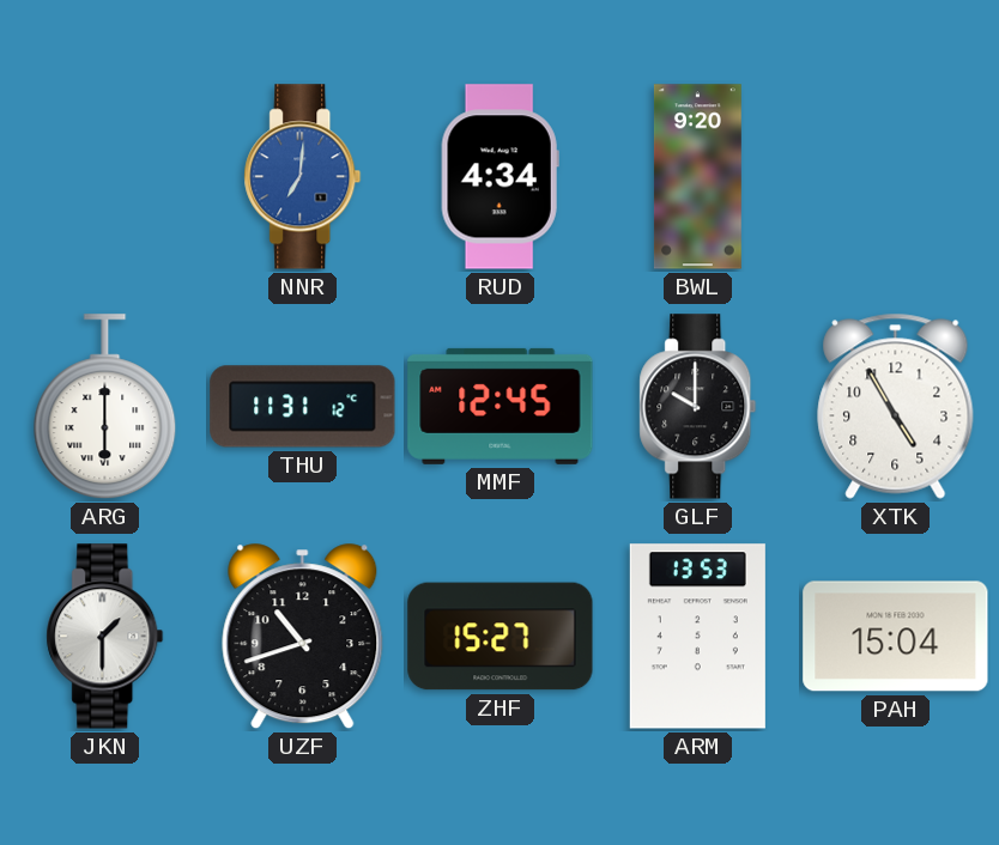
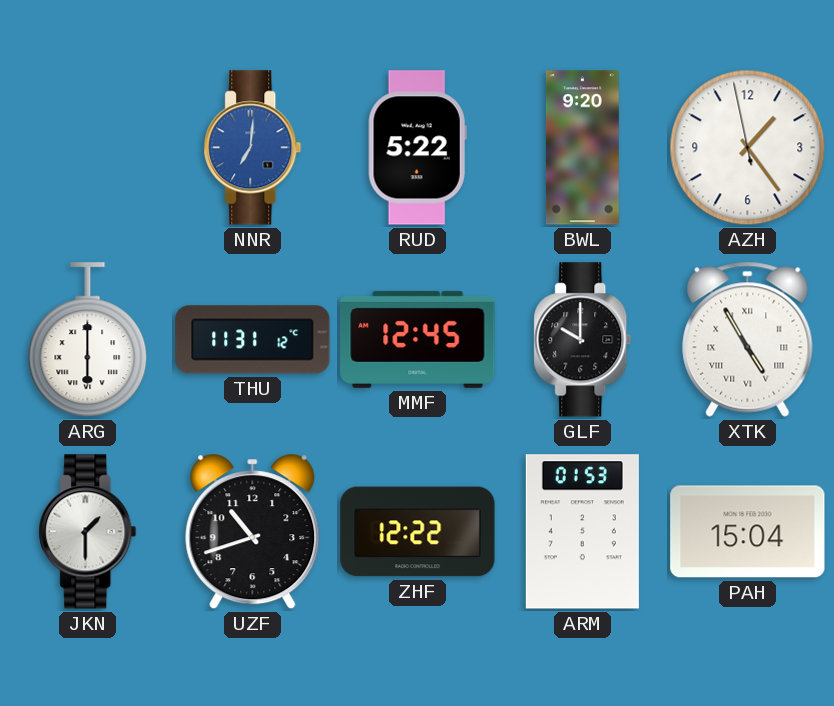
RUD: 4:34 -> 5:22 (417, 148)
AZH: none -> 1:23 (748, 148)
XTK numerals: Arabic -> Roman (748, 339)
ZHF: 15:27 -> 12:22 (418, 532)
ARM: 13:53 -> 01:53 (582, 532)
